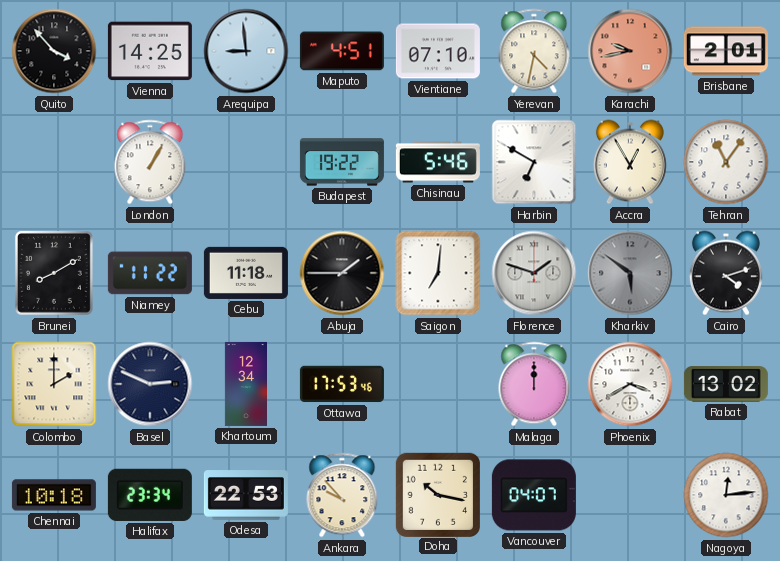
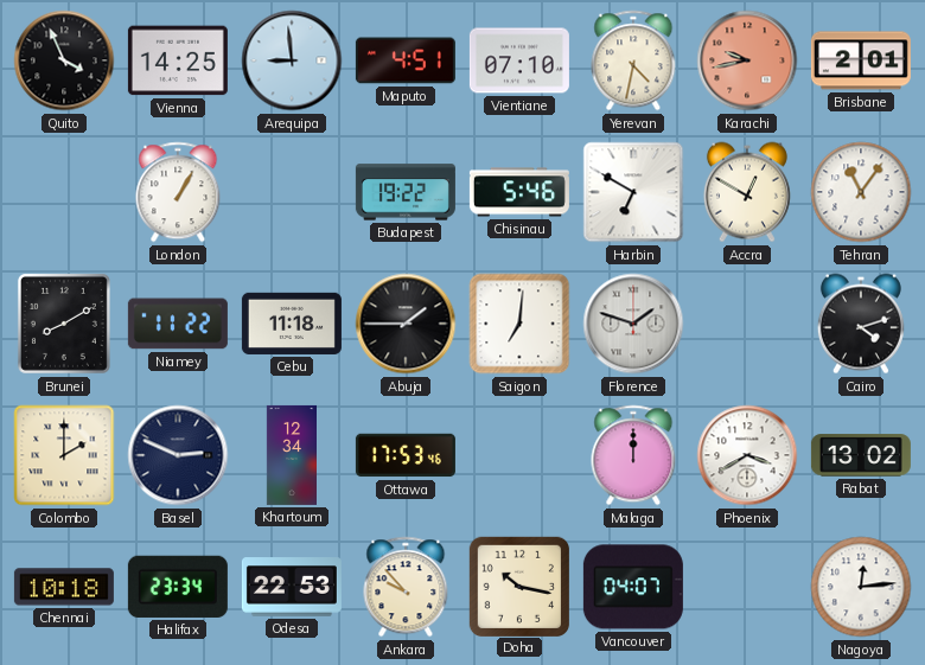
Quito: 3:53 -> 3:56 (64, 60)
Accra: 12:55 -> 12:50 (747, 192)
Kharkiv: 5:51 -> none (630, 273)
